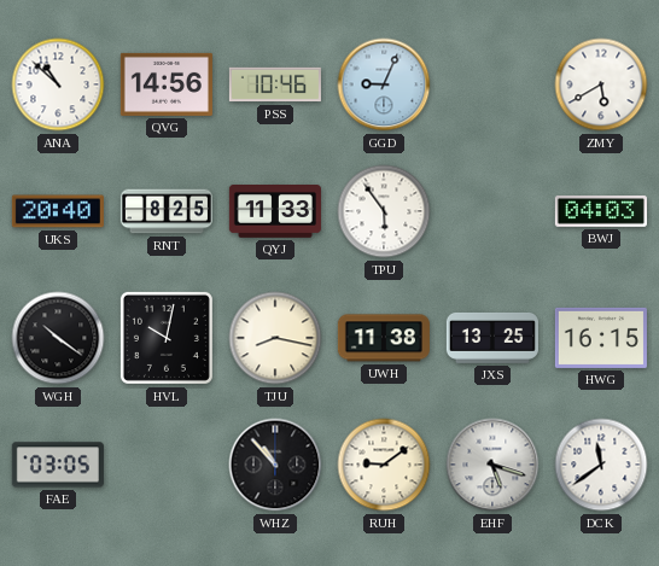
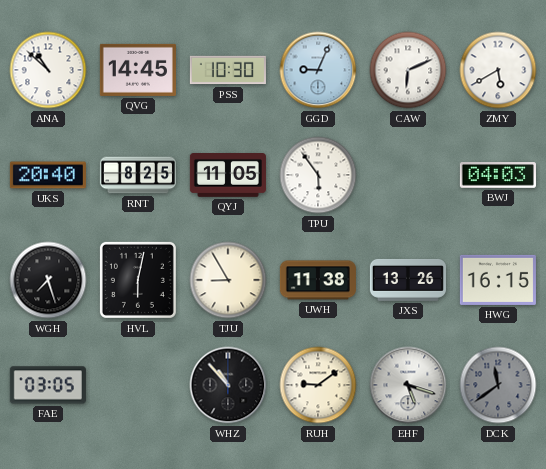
QVG: 14:56 -> 14:45 (138, 70)
PSS: 10:46 -> 10:30 (228, 70)
CAW: none -> 6:11 (408, 70)
QYJ: 11:33 -> 11:05 (228, 176)
WGH: 10:21 -> 7:27 (48, 280)
HVL: 10:02 -> 6:02 (138, 280)
TJU: 8:17 -> 8:55 (228, 280)
JXS: 13:25 -> 13:26 (408, 280)
DCK dial: white -> grey (498, 385)
